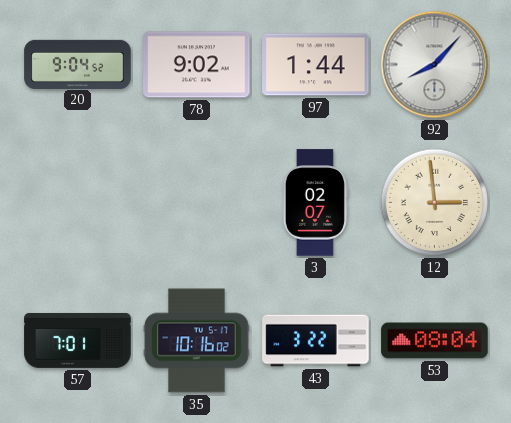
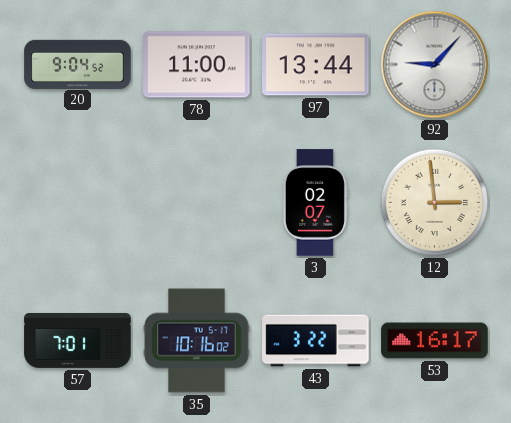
78: 9:02 -> 11:00 (197, 65)
97: 1:44 -> 13:44 (316, 65)
92: 8:07 -> 9:07 (435, 65)
53: 08:04 -> 16:17 (435, 341)
